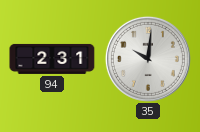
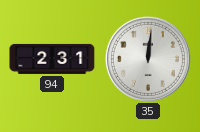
35: 10:01 -> 12:01 (148, 59)
